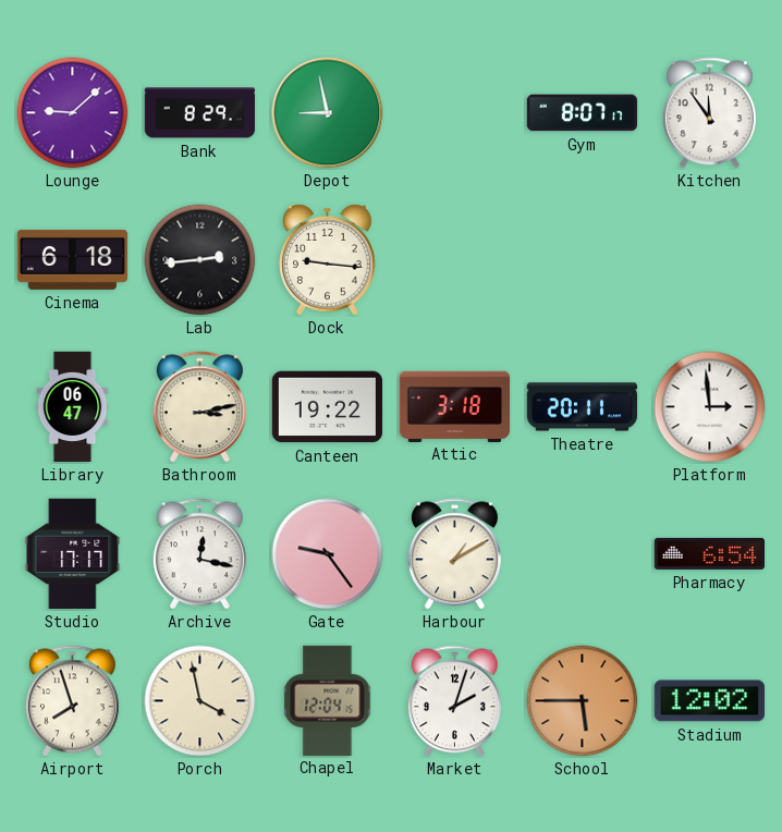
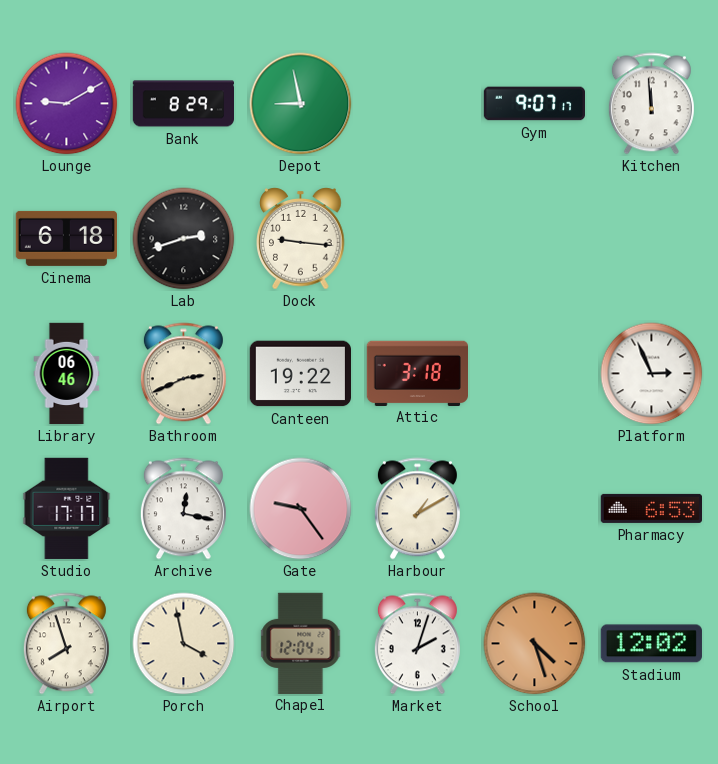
Lounge: 9:08 -> 9:10 (67, 104)
Gym: 8:07 -> 9:07 (534, 104)
Kitchen: 11:54 -> 11:59 (651, 104)
Lab: 2:44 -> 2:42 (184, 239)
Library: 06:47 -> 06:46 (67, 374)
Bathroom: 3:13 -> 2:41 (183, 374)
Theatre: 20:11 -> none (582, 407)
Platform: 2:59 -> 2:56 (652, 374)
Pharmacy: 6:54 -> 6:53 (651, 508)
School: 5:45 -> 4:27 (535, 644)
